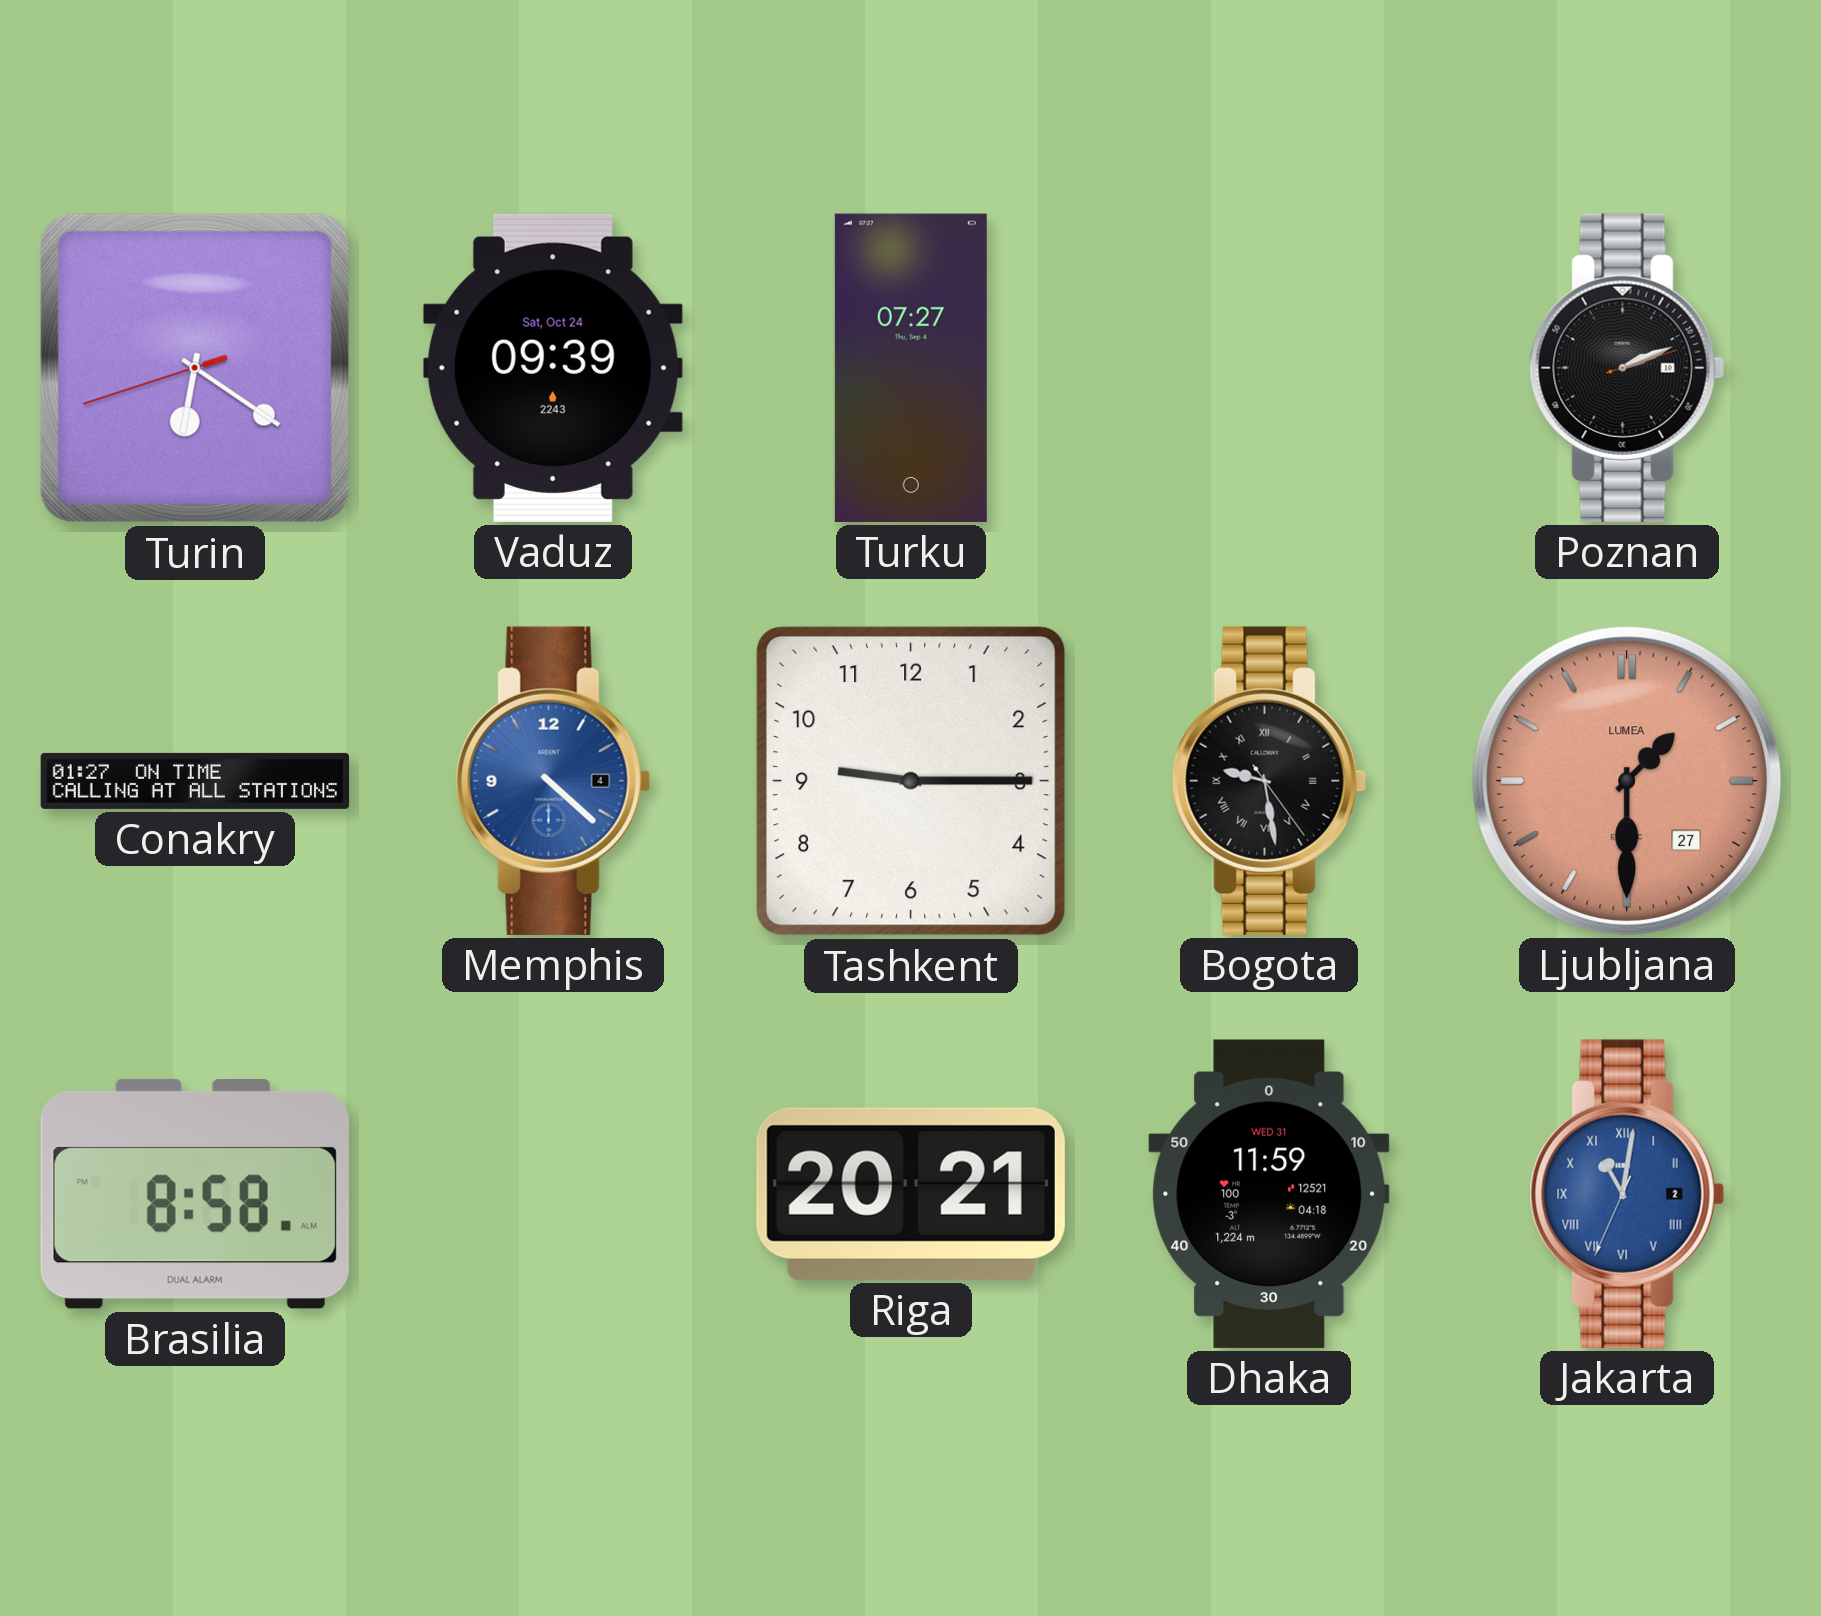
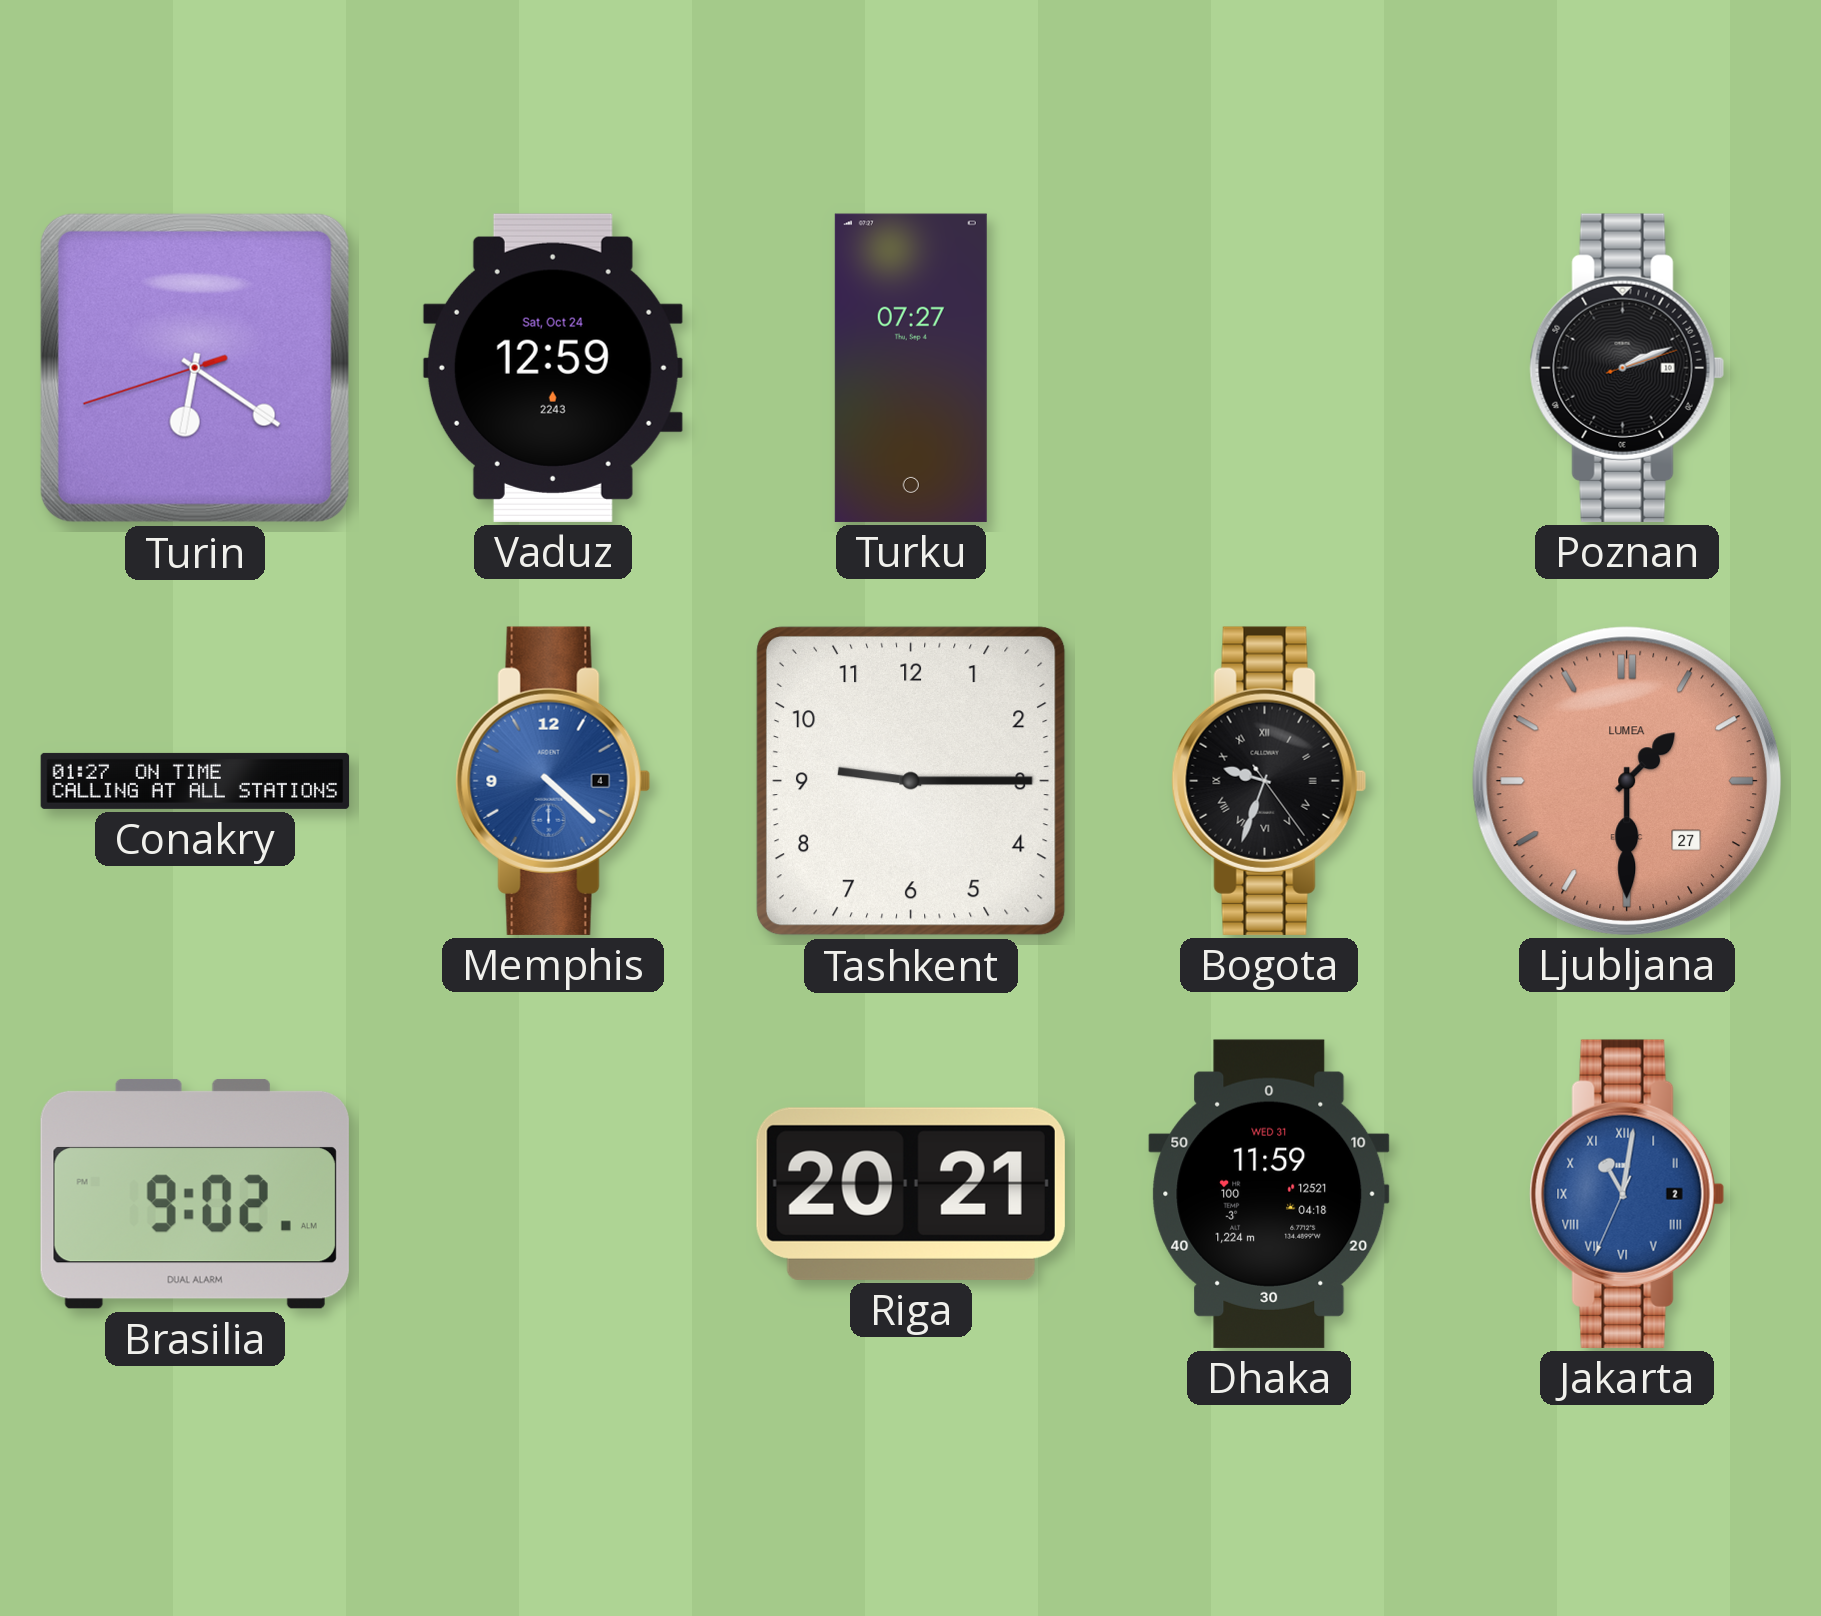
Vaduz: 09:39 -> 12:59 (553, 368)
Bogota: 9:28 -> 9:33 (1269, 781)
Brasilia: 8:58 -> 9:02 (195, 1194)
